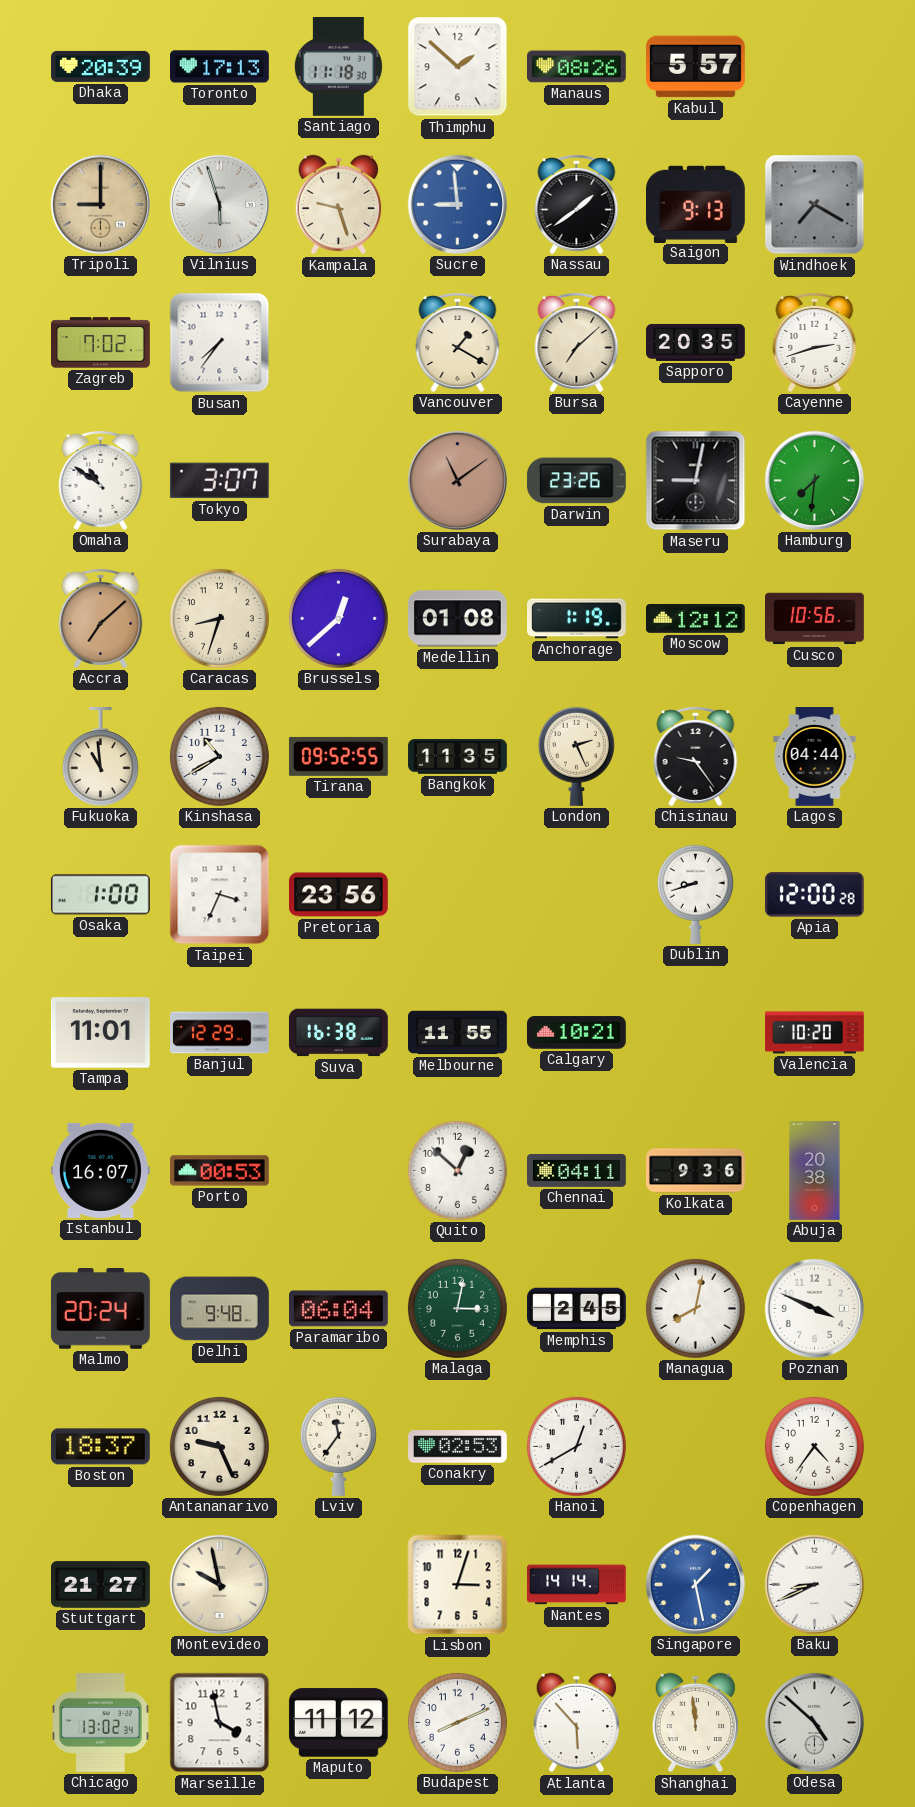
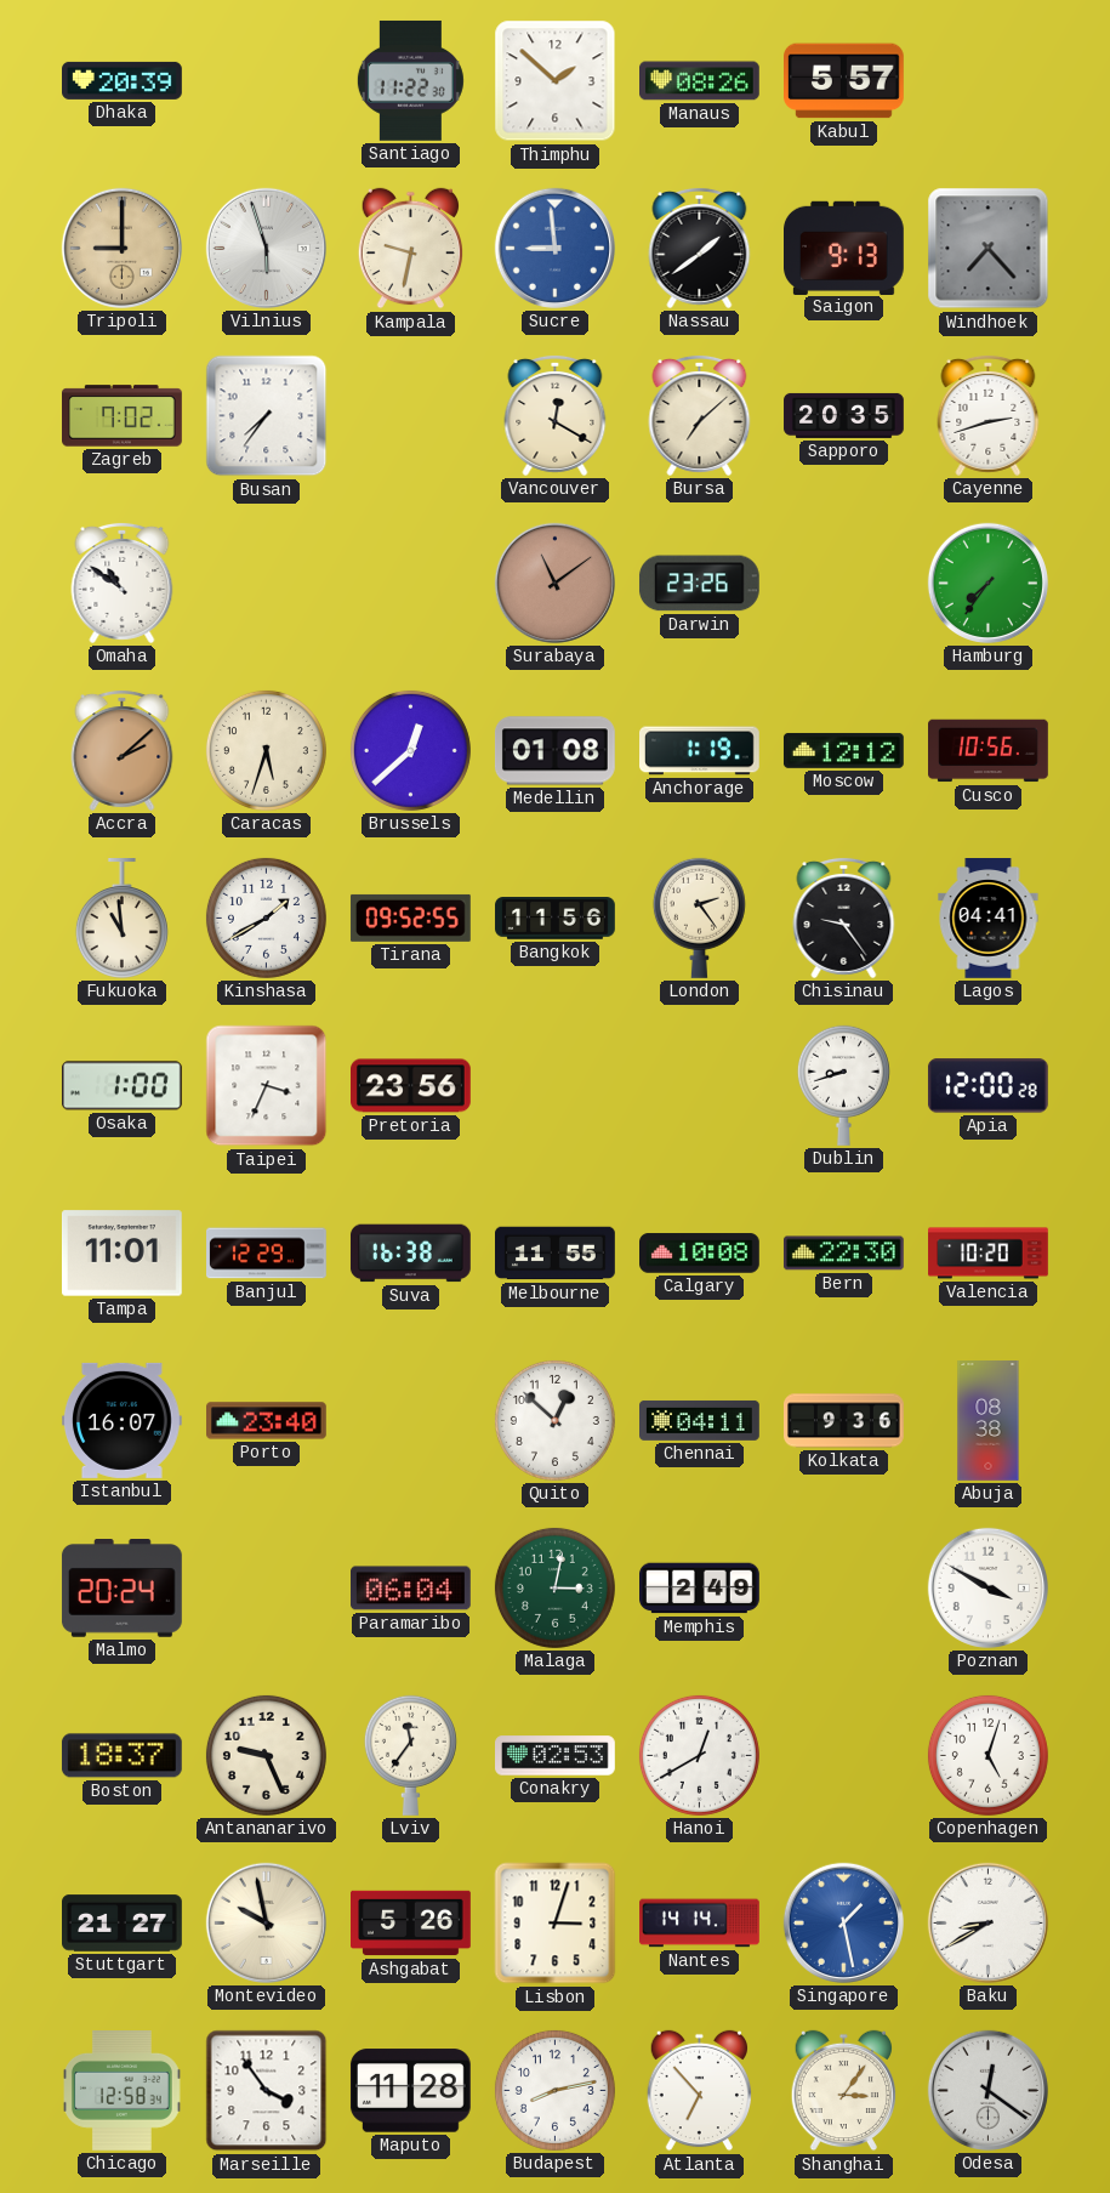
Toronto: 17:13 -> none (220, 67)
Santiago: 11:18 -> 11:22 (410, 80)
Kampala: 9:27 -> 9:32 (410, 249)
Windhoek: 7:20 -> 7:23 (989, 249)
Vancouver: 1:20 -> 12:20 (556, 415)
Tokyo: 3:07 -> none (219, 481)
Maseru: 9:02 -> none (696, 481)
Hamburg: 7:31 -> 7:36 (987, 583)
Accra: 7:08 -> 2:08 (123, 750)
Caracas: 8:33 -> 5:33 (266, 750)
Kinshasa: 10:40 -> 1:40 (266, 917)
Bangkok: 11:35 -> 11:56 (556, 919)
London: 2:26 -> 2:24 (699, 917)
Lagos: 04:44 -> 04:41 (989, 919)
Calgary: 10:21 -> 10:08 (700, 1254)
Bern: none -> 22:30 (843, 1254)
Porto: 00:53 -> 23:40 (267, 1421)
Abuja: 20:38 -> 08:38 (989, 1421)
Delhi: 9:48 -> none (220, 1309)
Memphis: 2:45 -> 2:49 (700, 1589)
Managua: 8:02 -> none (695, 1308)
Poznan: 3:49 -> 3:50 (987, 1587)
Copenhagen: 4:36 -> 5:03 (987, 1755)
Ashgabat: none -> 5:26 (411, 1924)
Baku: 8:41 -> 8:40 (987, 1922)
Chicago: 13:02 -> 12:58 (123, 2091)
Marseille: 3:58 -> 3:54 (267, 2091)
Maputo: 11:12 -> 11:28 (410, 2091)
Budapest: 8:11 -> 8:13 (554, 2090)
Atlanta: 5:53 -> 6:53 (699, 2091)
Shanghai: 11:59 -> 3:06 (843, 2091)
Odesa: 4:52 -> 12:21 (987, 2090)
